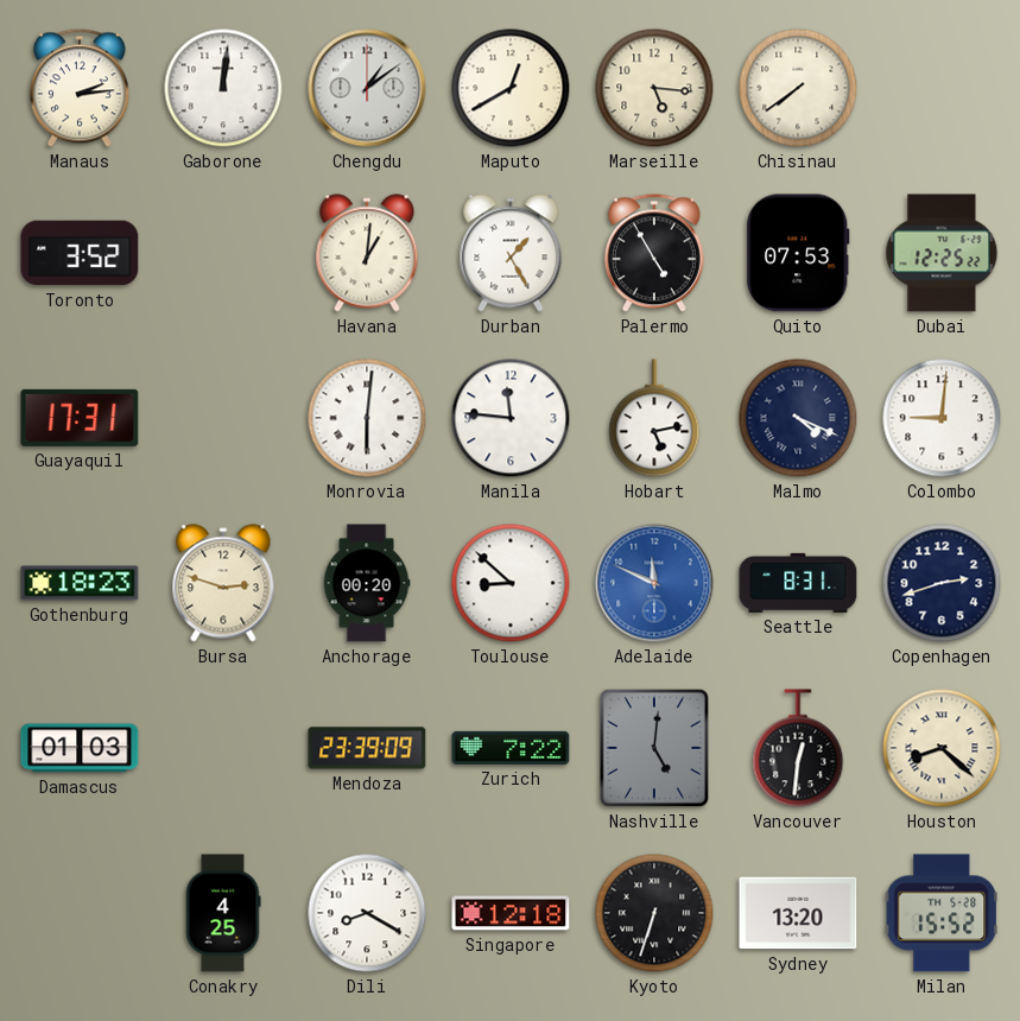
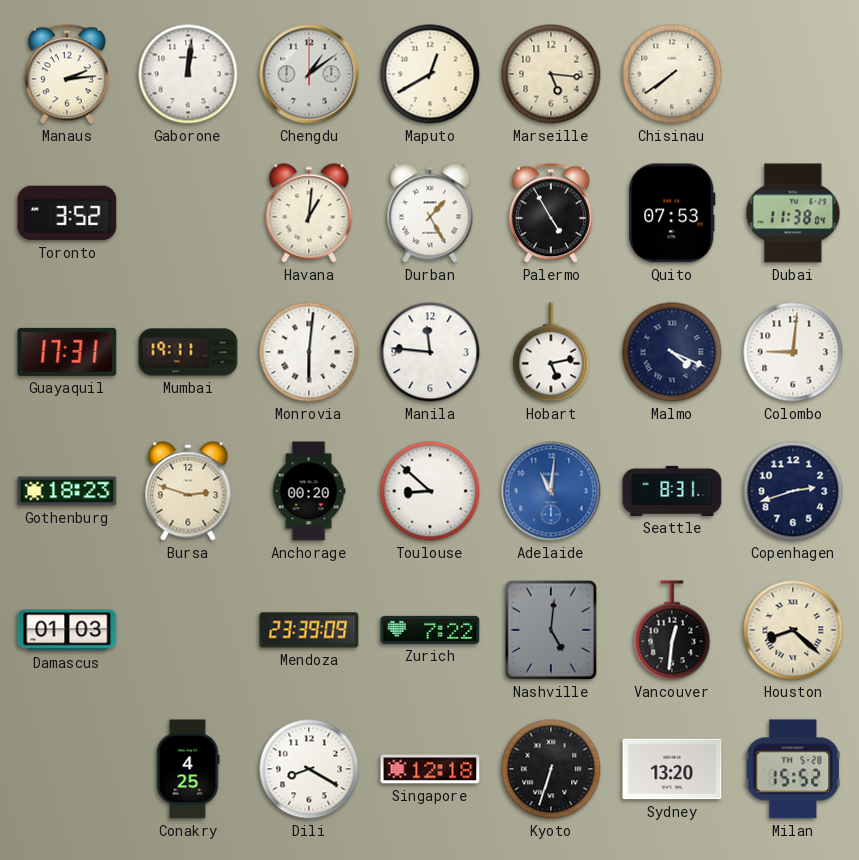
Dubai: 12:25 -> 11:38 (793, 213)
Mumbai: none -> 19:11 (188, 352)
Adelaide: 11:49 -> 11:01 (551, 491)
